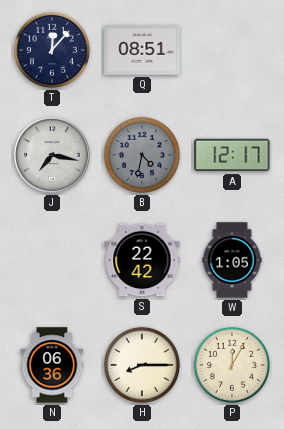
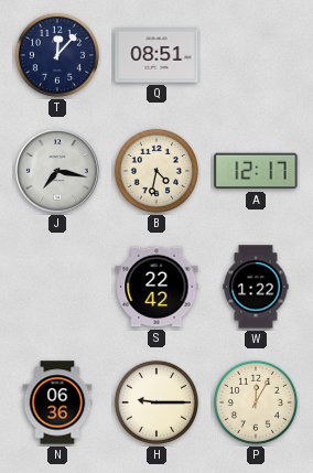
B dial: grey -> cream (156, 171)
W: 1:05 -> 1:22 (256, 287)
H: 8:15 -> 9:15 (156, 402)
